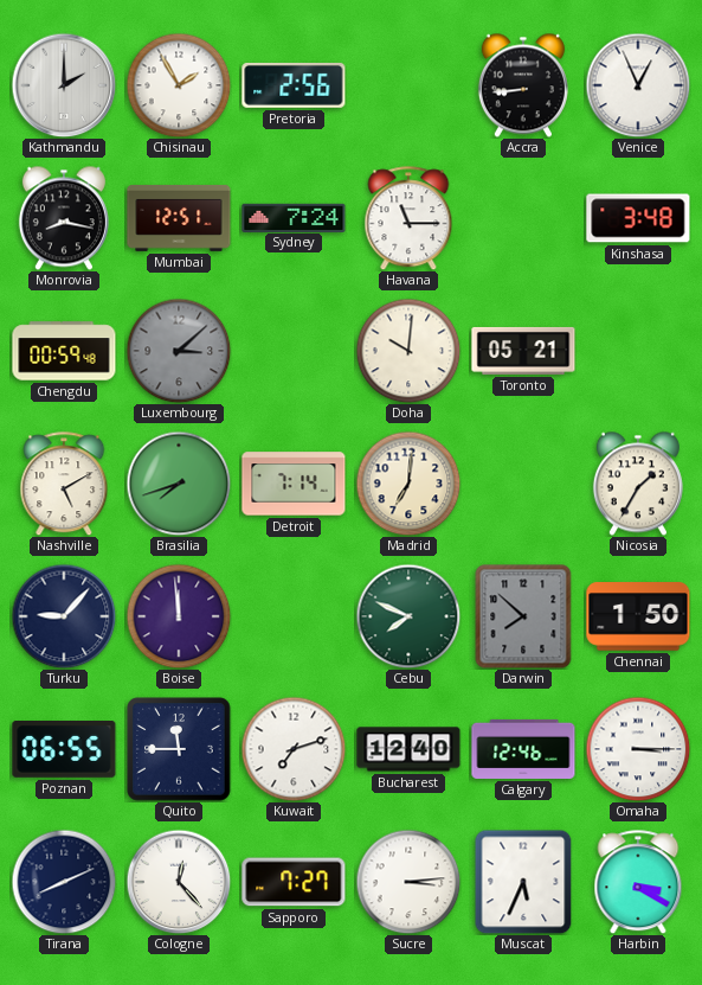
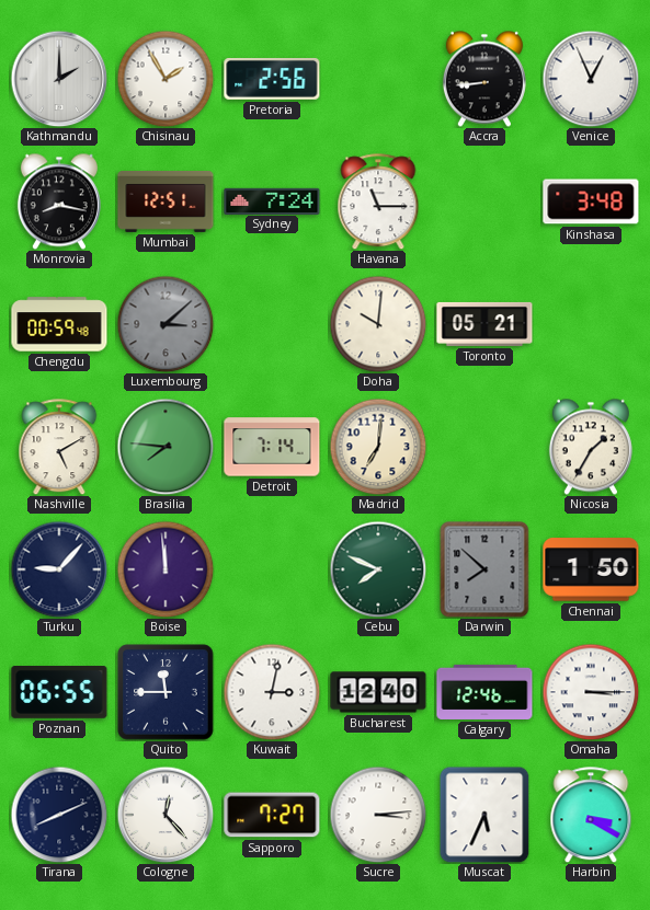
Brasilia: 7:42 -> 7:46 (166, 447)
Kuwait: 7:12 -> 3:02 (272, 692)
